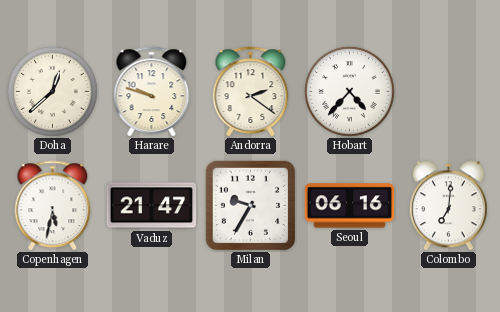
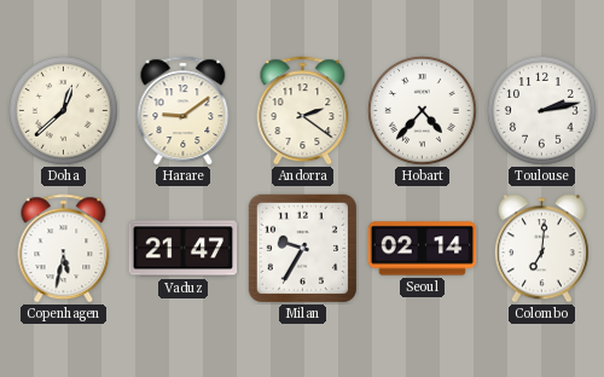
Harare: 9:48 -> 9:09 (184, 111)
Toulouse: none -> 2:13 (542, 111)
Seoul: 06:16 -> 02:14 (423, 249)
